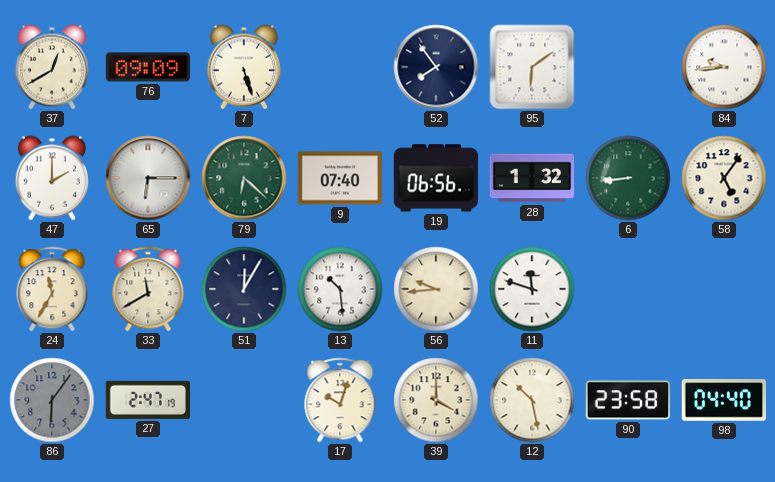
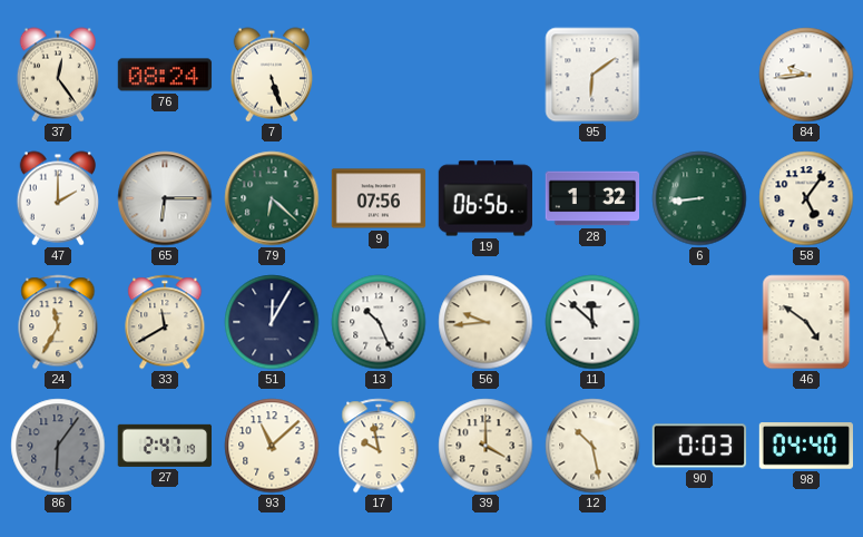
37: 12:40 -> 12:24 (57, 75)
76: 09:09 -> 08:24 (165, 75)
52: 7:54 -> none (436, 67)
9: 07:40 -> 07:56 (379, 198)
13: 10:29 -> 10:26 (379, 322)
11: 11:48 -> 11:52 (592, 322)
46: none -> 4:51 (806, 322)
93: none -> 11:08 (272, 446)
17: 10:03 -> 9:58 (379, 446)
90: 23:58 -> 0:03 (699, 446)
